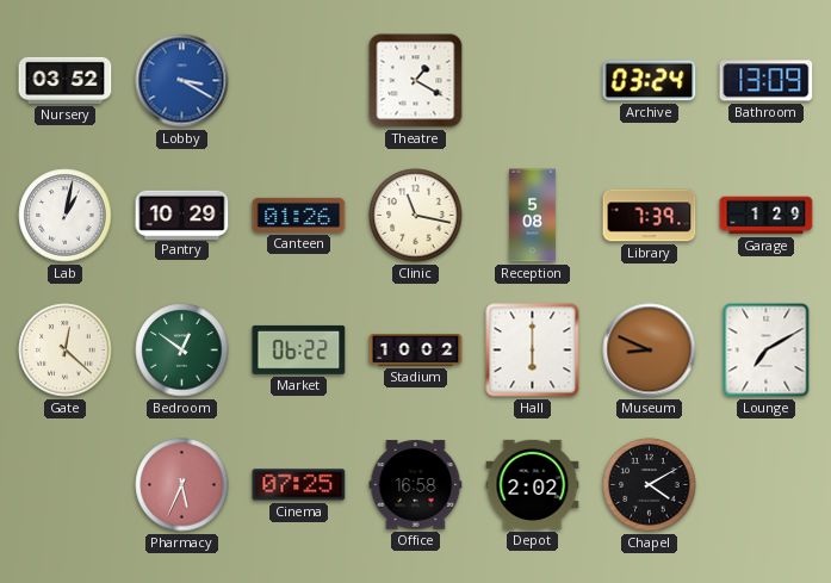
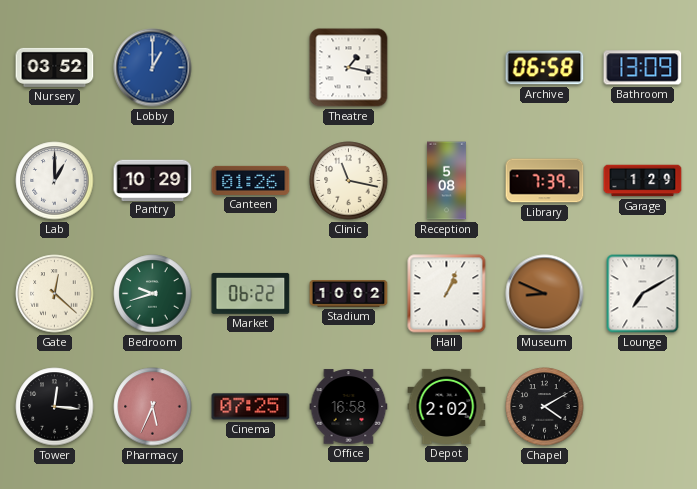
Lobby: 3:20 -> 1:00 (153, 68)
Theatre: 1:20 -> 1:17 (349, 68)
Archive: 03:24 -> 06:58 (545, 68)
Lab: 1:02 -> 1:00 (55, 181)
Bedroom: 12:51 -> 9:42 (153, 294)
Hall: 6:00 -> 1:04 (447, 294)
Tower: none -> 12:16 (55, 407)
